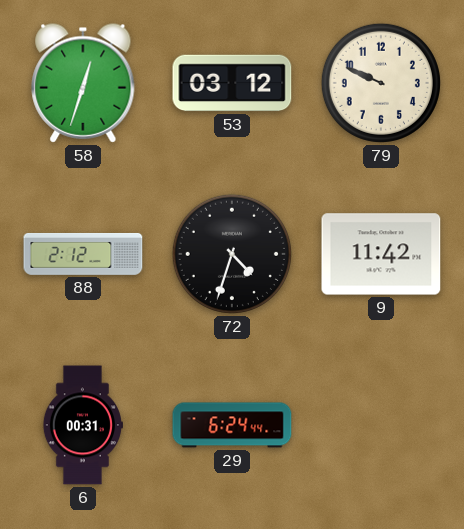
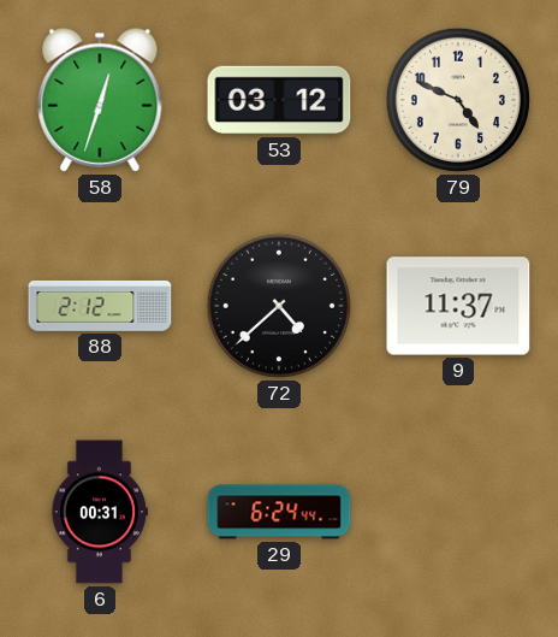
79: 9:49 -> 4:49 (458, 100)
72: 4:33 -> 4:38 (279, 306)
9: 11:42 -> 11:37 (458, 306)
